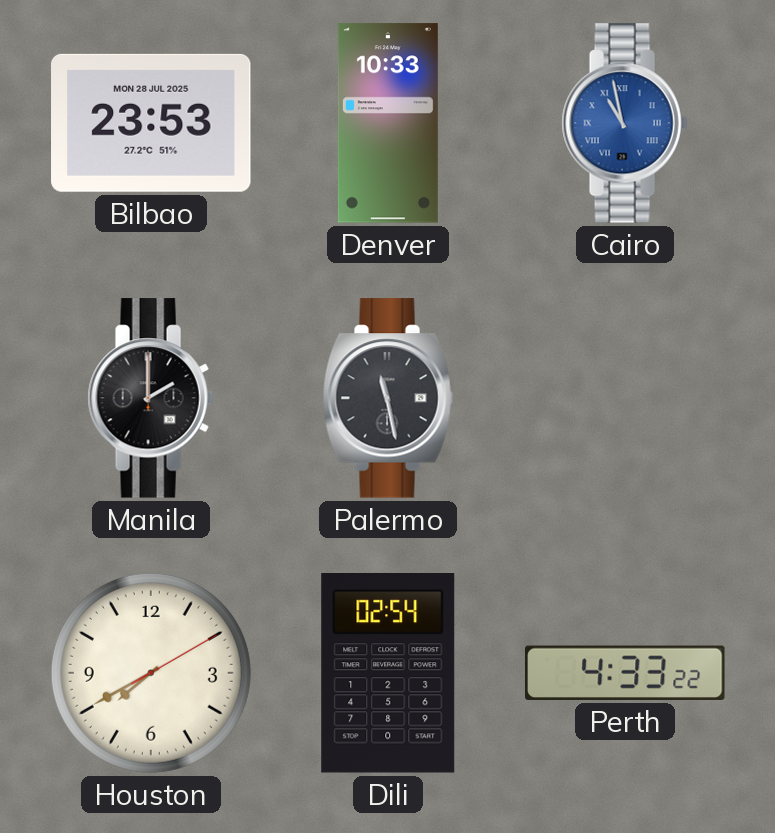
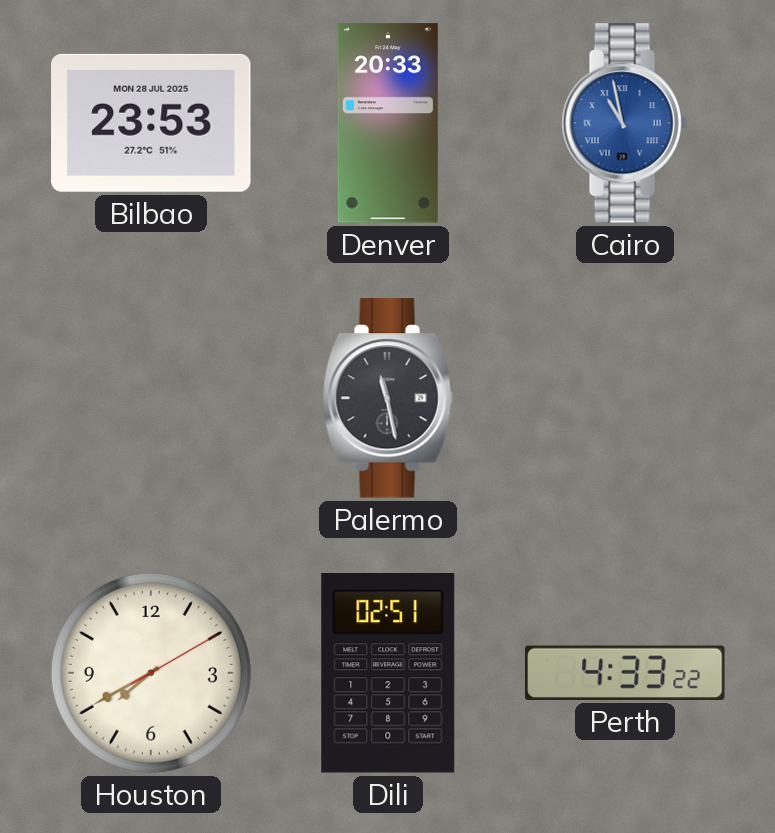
Denver: 10:33 -> 20:33 (388, 123)
Manila: 2:00 -> none (151, 398)
Dili: 02:54 -> 02:51 (388, 674)
